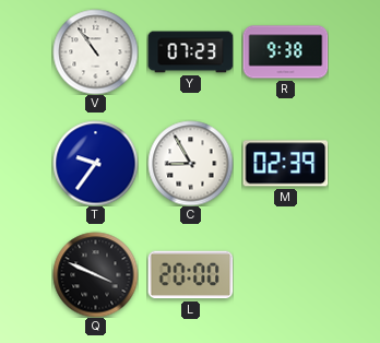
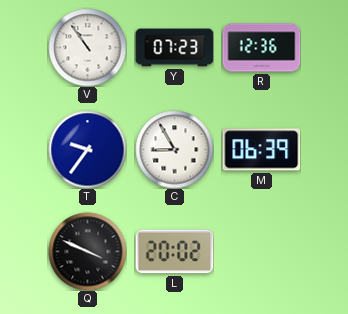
R: 9:38 -> 12:36 (261, 48)
M: 02:39 -> 06:39 (261, 150)
L: 20:00 -> 20:02 (174, 252)
